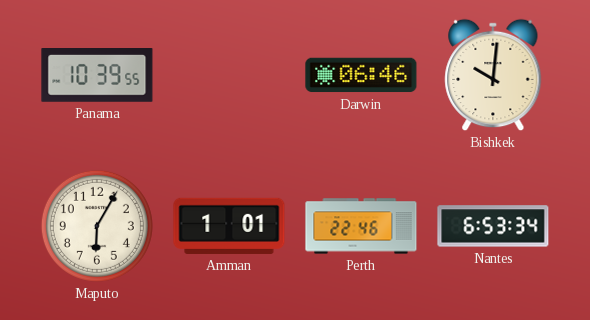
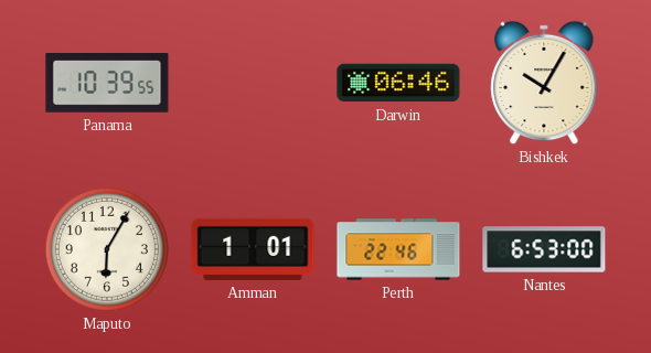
Bishkek: 10:01 -> 10:05 (544, 83)
Nantes: 6:53:34 -> 6:53:00 (544, 249)
